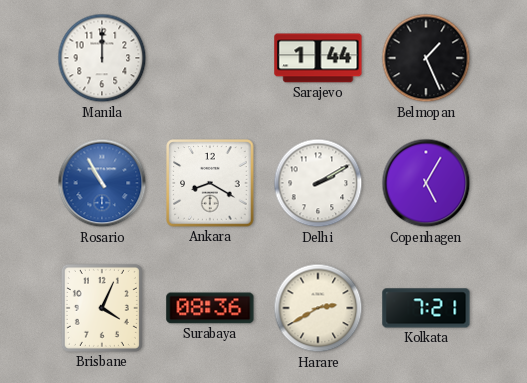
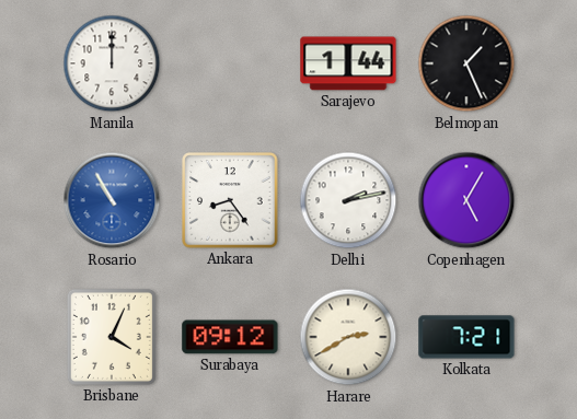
Ankara: 8:20 -> 8:24 (230, 200)
Delhi: 2:10 -> 2:13 (348, 200)
Surabaya: 08:36 -> 09:12 (230, 337)
